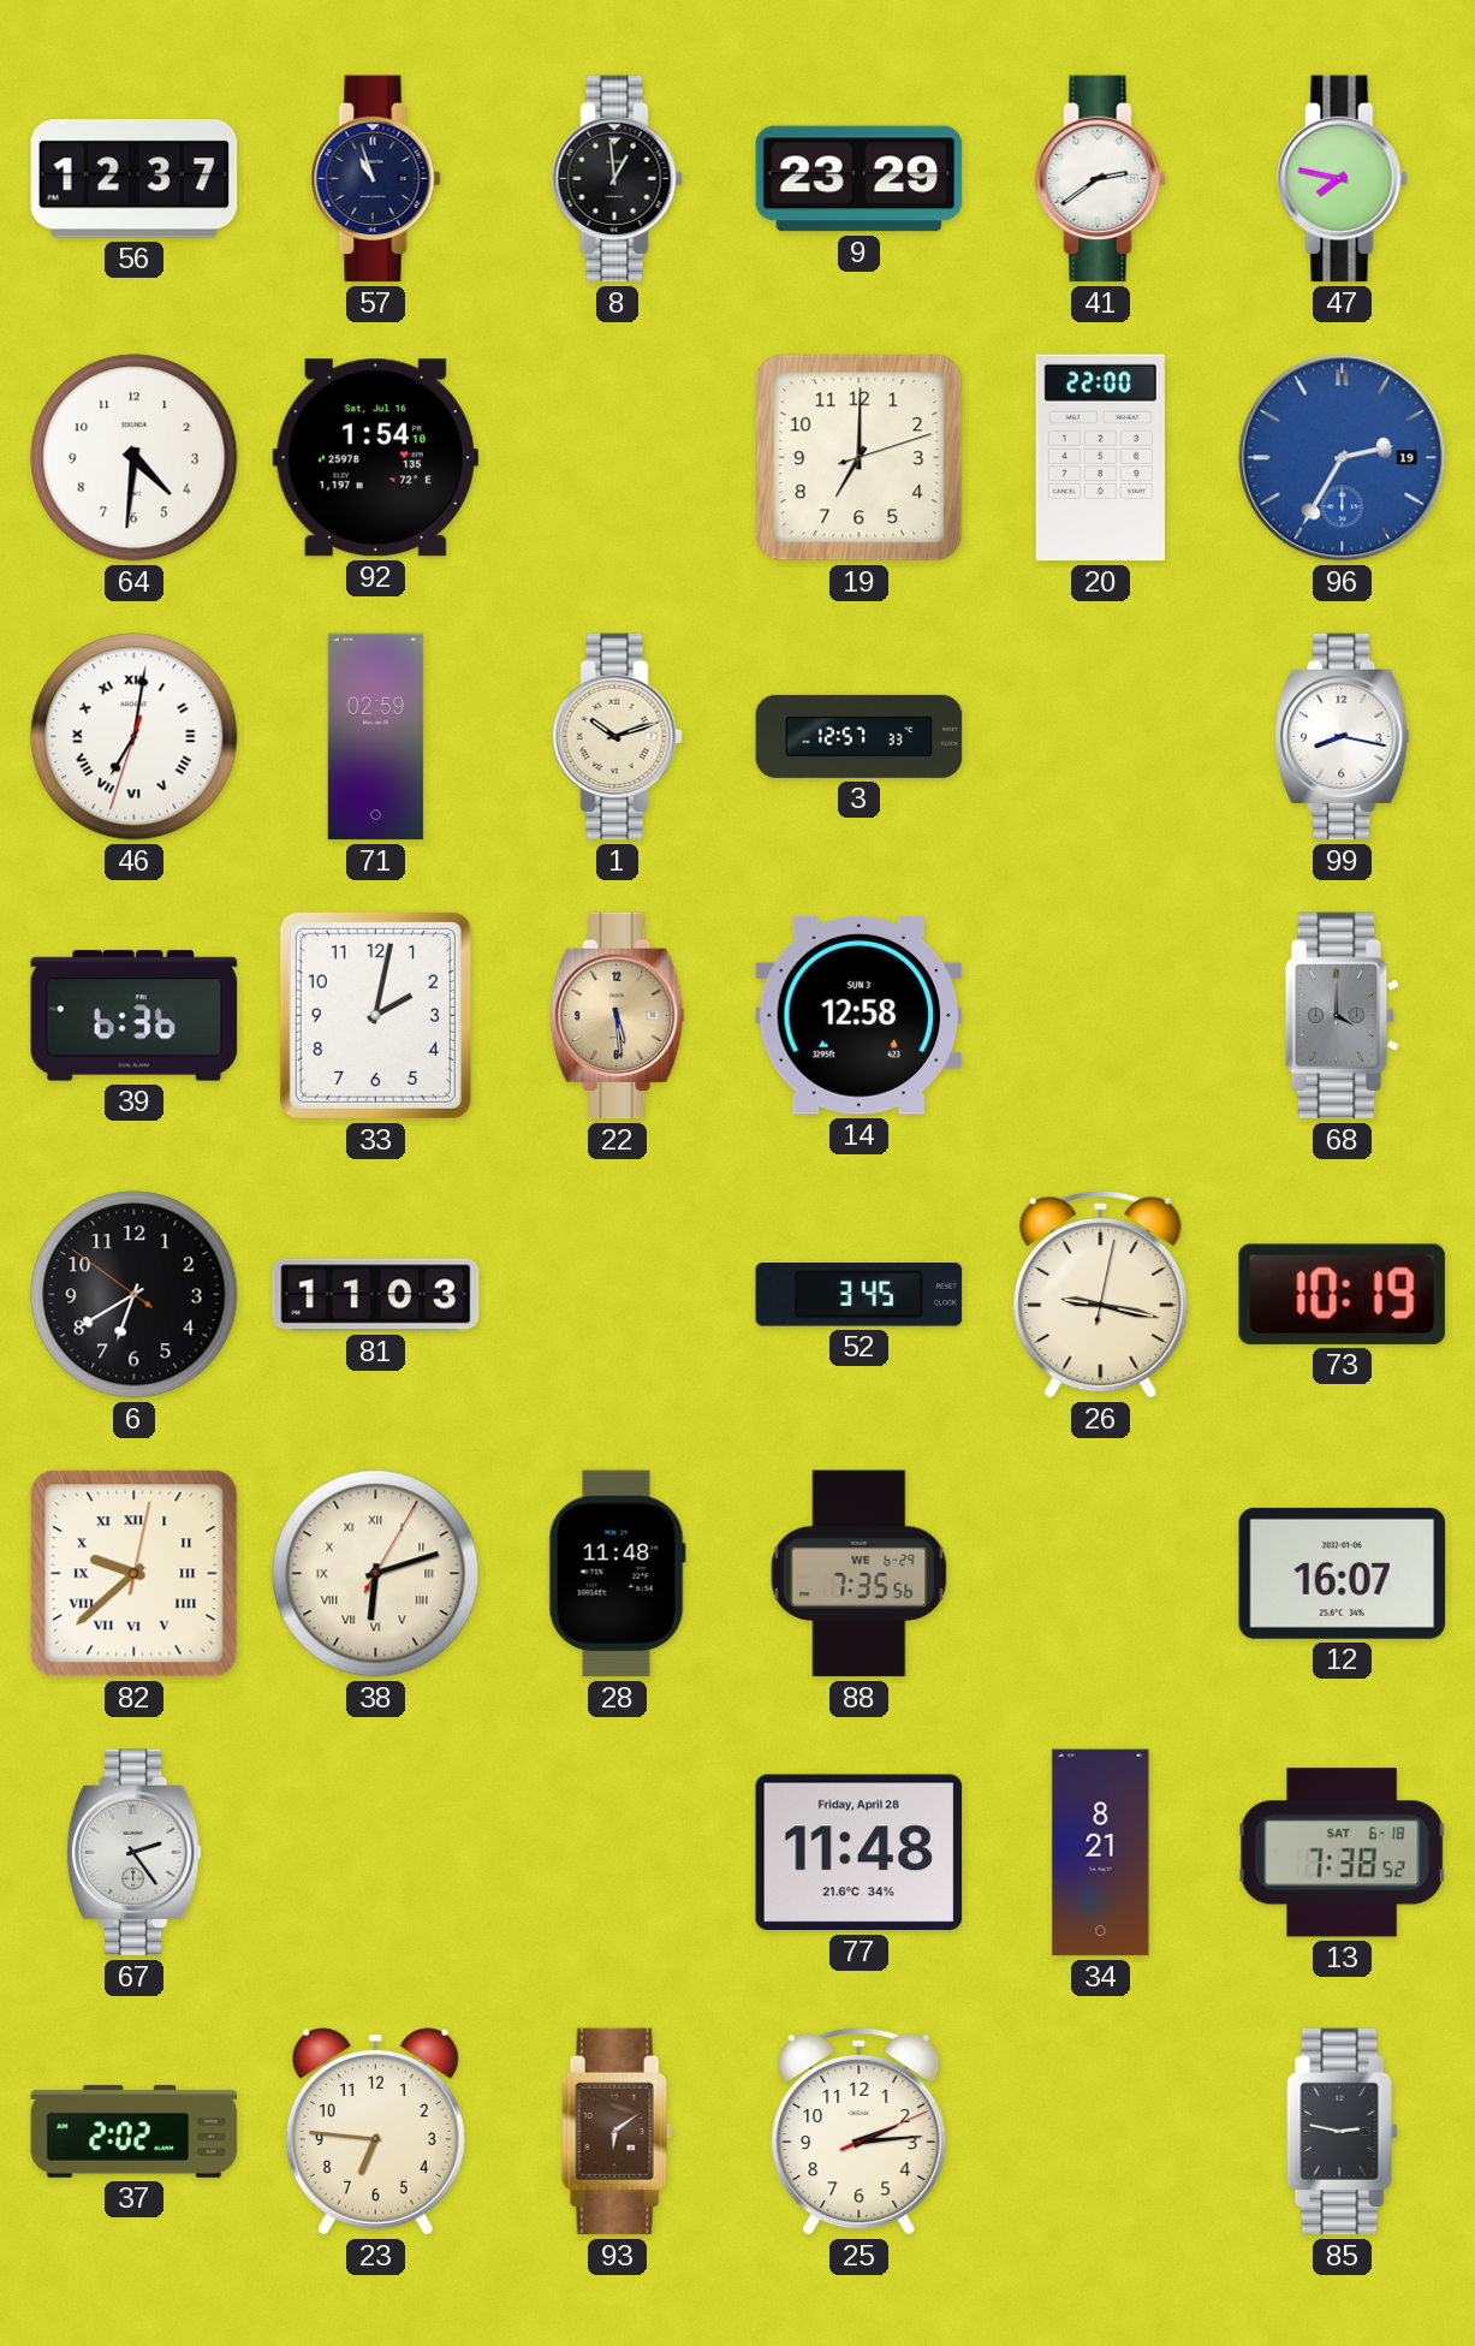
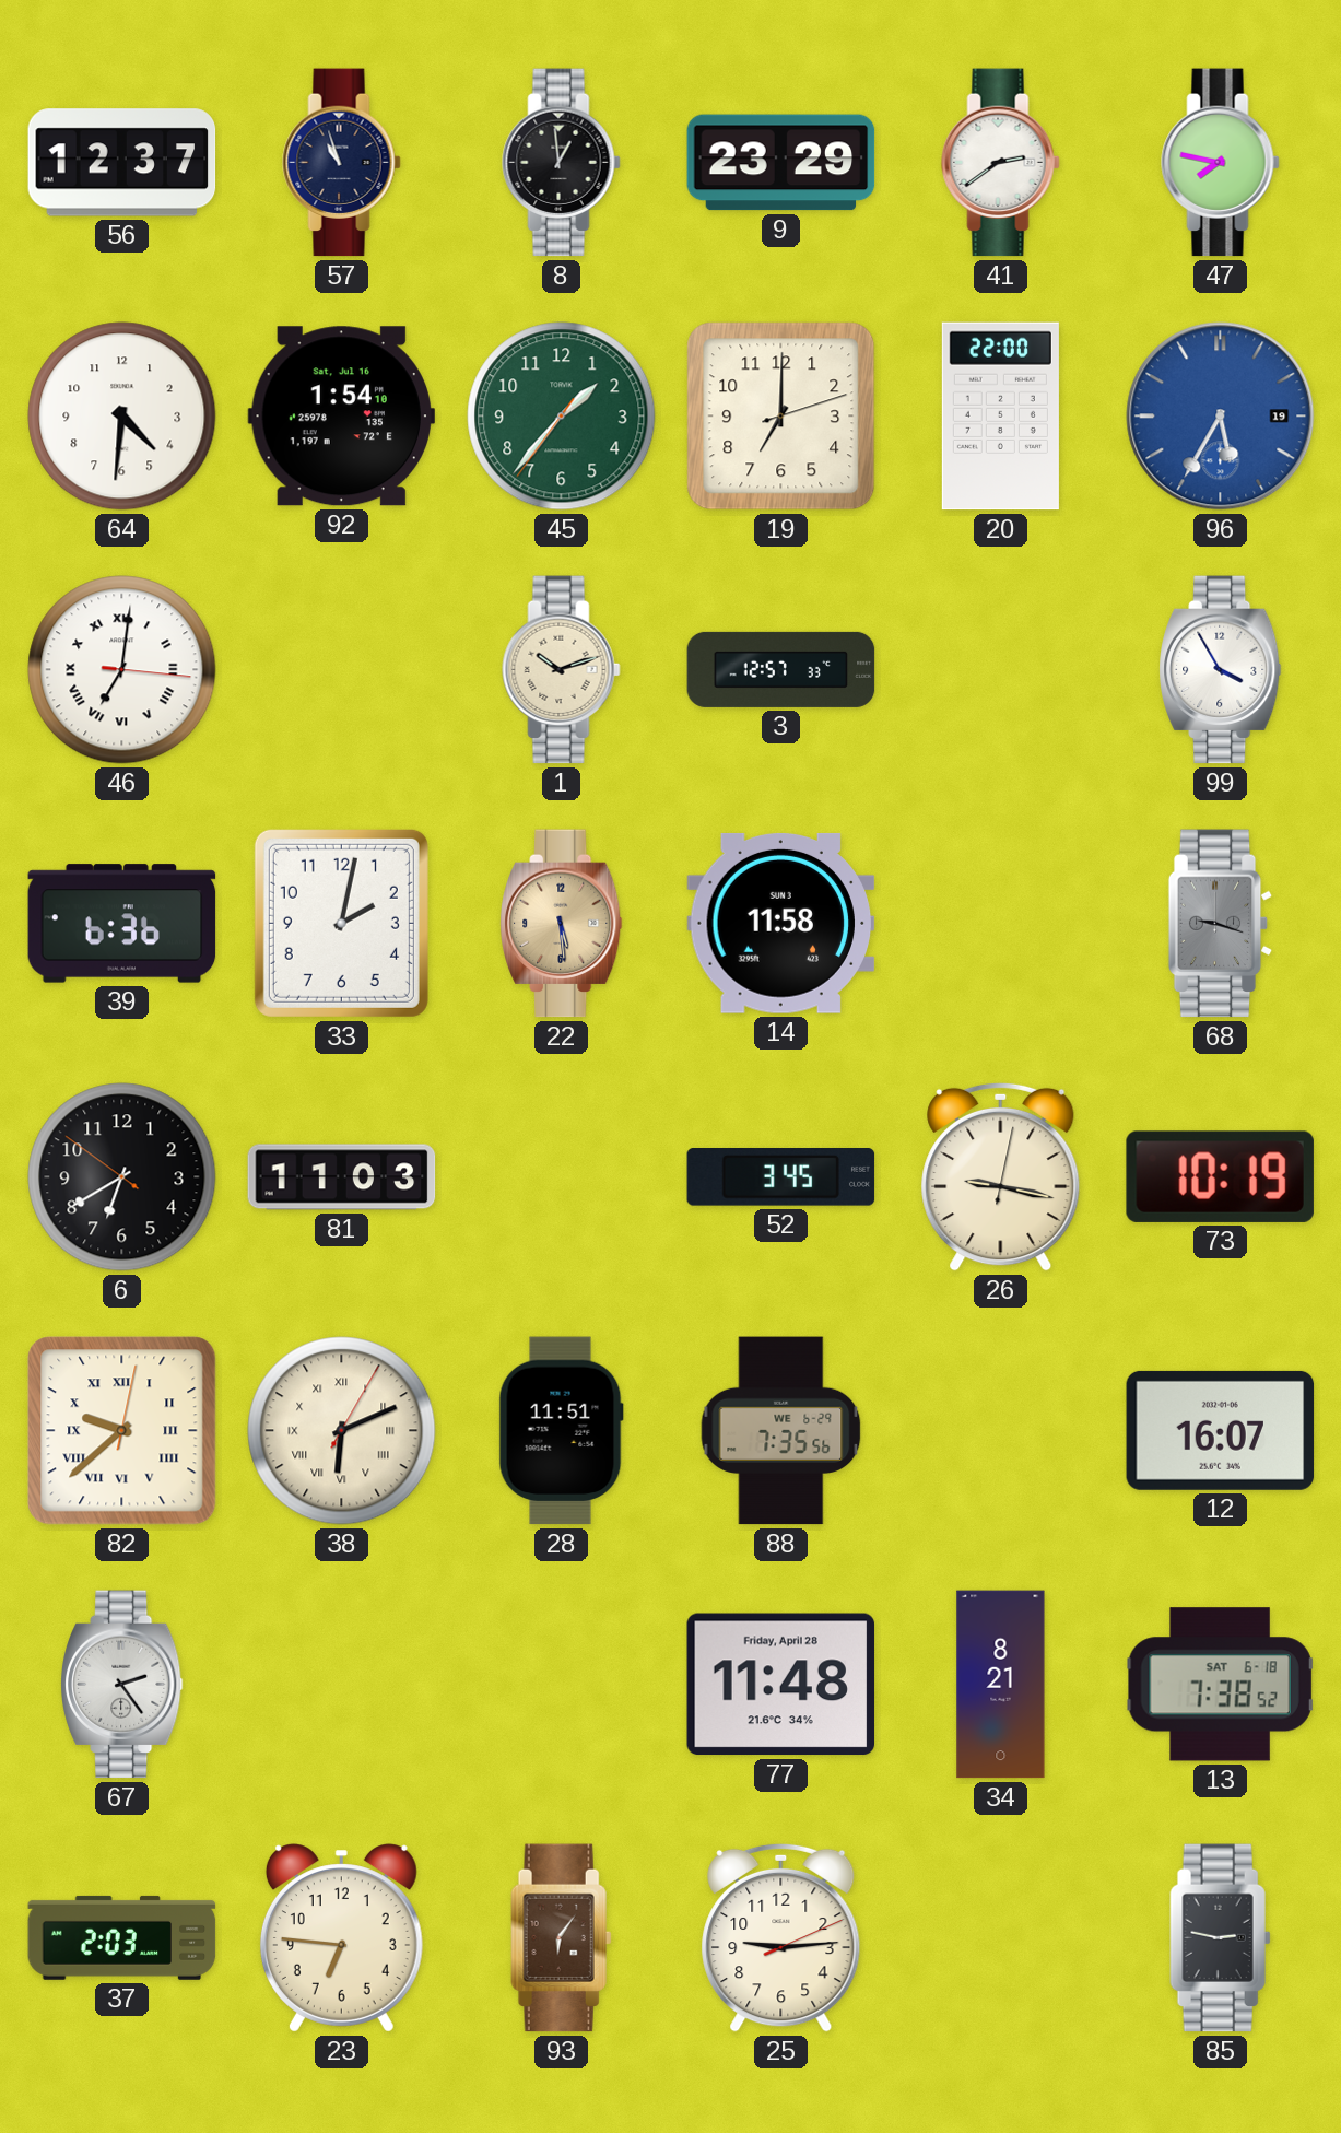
45: none -> 1:36 (562, 417)
96: 2:35 -> 5:35 (1221, 417)
46: 7:01:33 -> 7:01:16 (122, 670)
71: 02:59 -> none (375, 737)
99: 8:17 -> 3:55 (1221, 670)
14: 12:58 -> 11:58 (781, 923)
68: 4:00 -> 9:18 (1221, 924)
38: 6:12 -> 6:11 (342, 1431)
28: 11:48 -> 11:51 (561, 1431)
37: 2:02 -> 2:03 (122, 1937)
93: 6:09 -> 6:06 (562, 1938)
25: 2:14 -> 9:14 (781, 1937)
